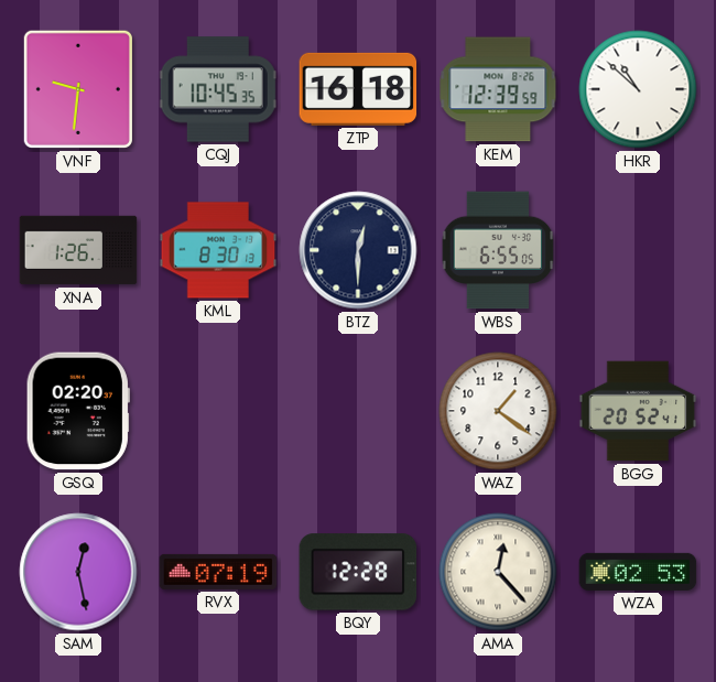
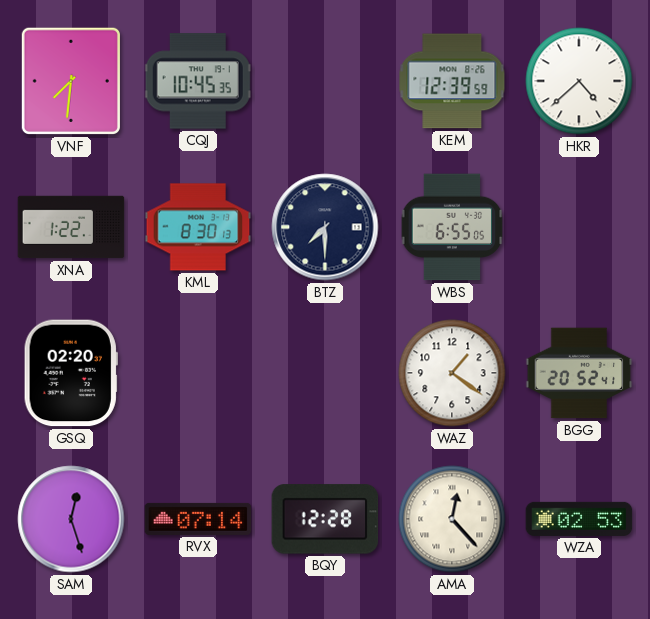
VNF: 9:31 -> 7:31 (71, 81)
ZTP: 16:18 -> none (358, 89)
HKR: 10:52 -> 4:38 (579, 81)
XNA: 1:26 -> 1:22 (71, 227)
BTZ: 12:30 -> 7:30 (325, 227)
SAM: 12:28 -> 12:27 (71, 519)
RVX: 07:19 -> 07:14 (198, 519)
